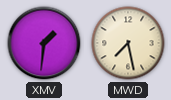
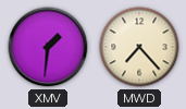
MWD: 7:28 -> 7:23 (139, 47)
